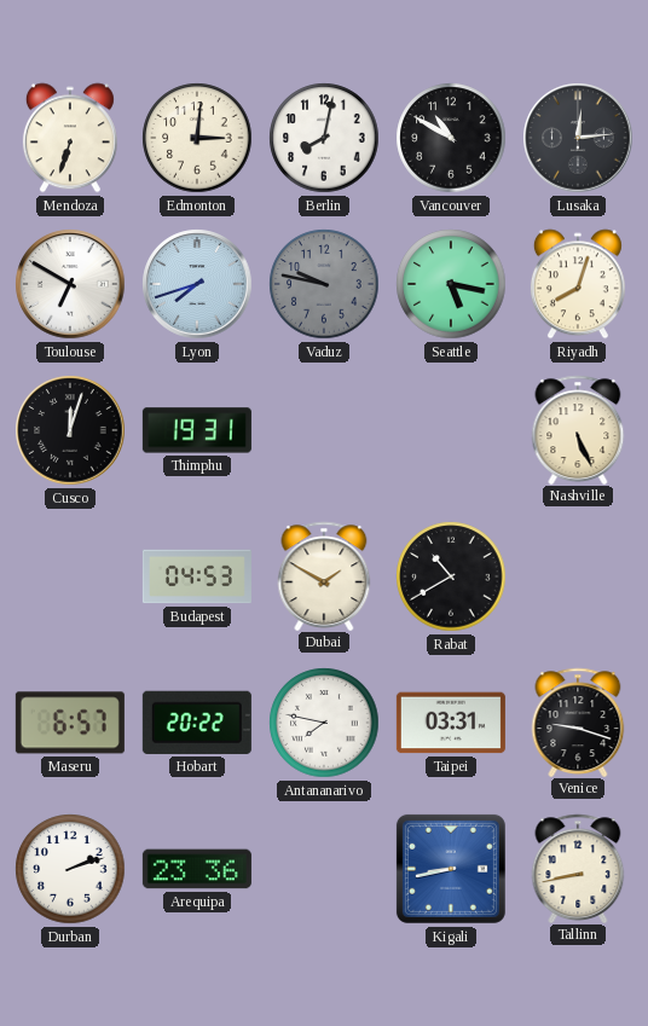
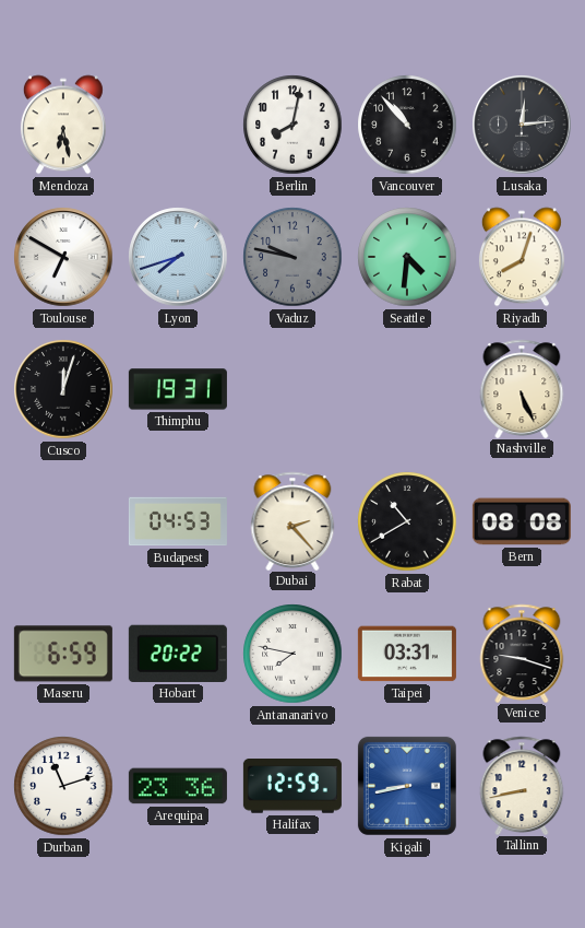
Mendoza: 6:33 -> 6:28 (63, 125)
Edmonton: 3:01 -> none (197, 138)
Vancouver: 10:50 -> 10:53 (407, 125)
Seattle: 5:17 -> 4:31 (407, 257)
Dubai: 1:50 -> 2:23 (292, 520)
Bern: none -> 08:08 (522, 521)
Maseru: 6:57 -> 6:59 (63, 654)
Durban: 2:12 -> 11:12 (63, 786)
Halifax: none -> 12:59 (292, 786)
